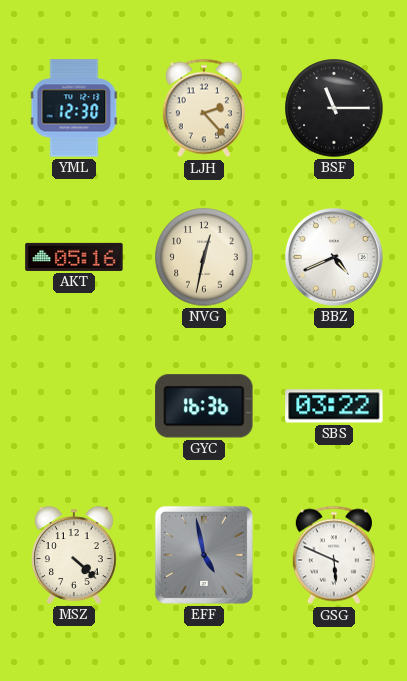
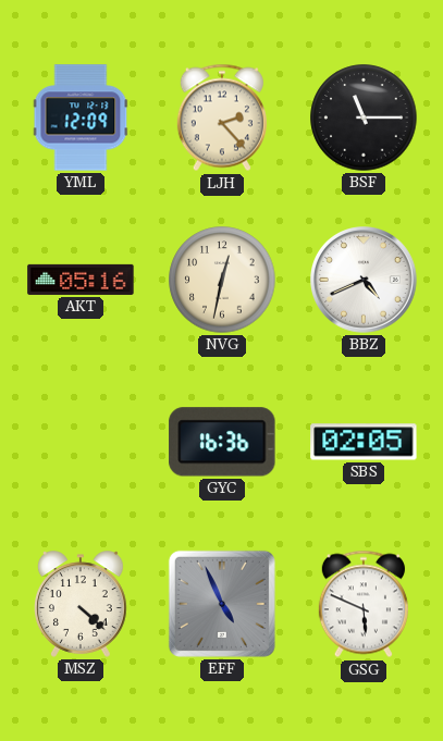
YML: 12:30 -> 12:09 (81, 118)
SBS: 03:22 -> 02:05 (364, 442)
EFF: 4:58 -> 4:56 (222, 604)
